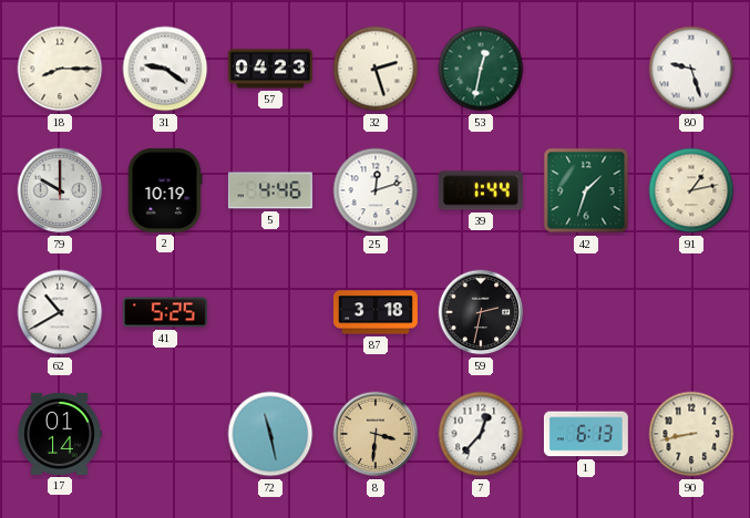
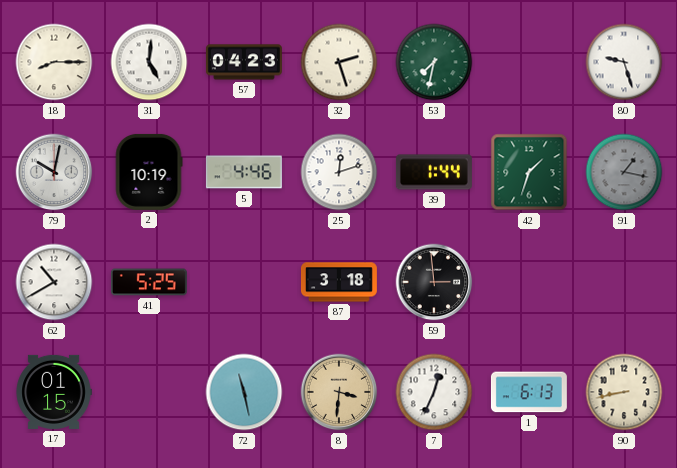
31: 9:21 -> 5:01 (149, 62)
53: 12:32 -> 7:32 (434, 62)
79: 10:00 -> 10:02 (54, 172)
91: 1:13 -> 1:17 (624, 172)
91 dial: cream -> grey (624, 172)
59: 2:32 -> 2:59 (434, 282)
17: 01:14 -> 01:15 (54, 392)
7: 12:37 -> 12:34 (434, 392)
